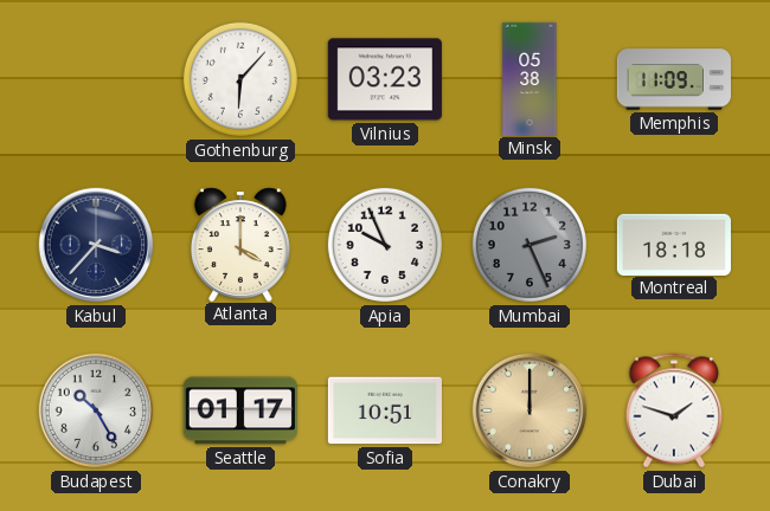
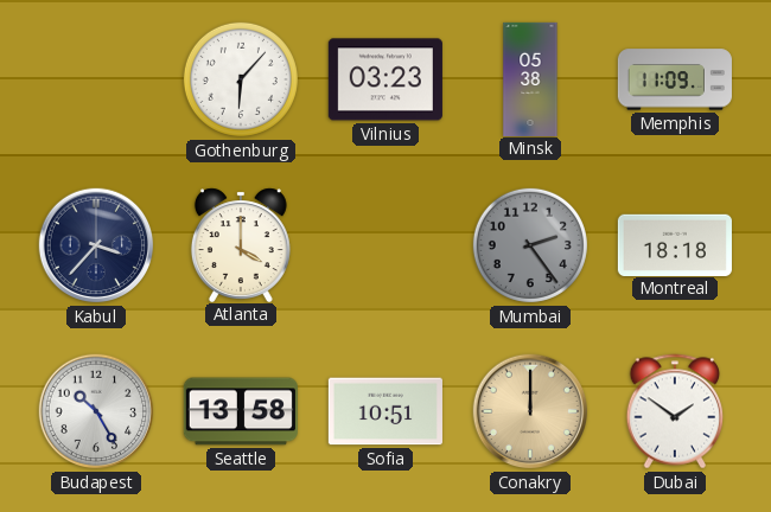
Apia: 9:56 -> none (385, 245)
Mumbai: 2:26 -> 2:24 (530, 245)
Seattle: 01:17 -> 13:58 (241, 411)
Dubai: 1:48 -> 1:51 (675, 411)
